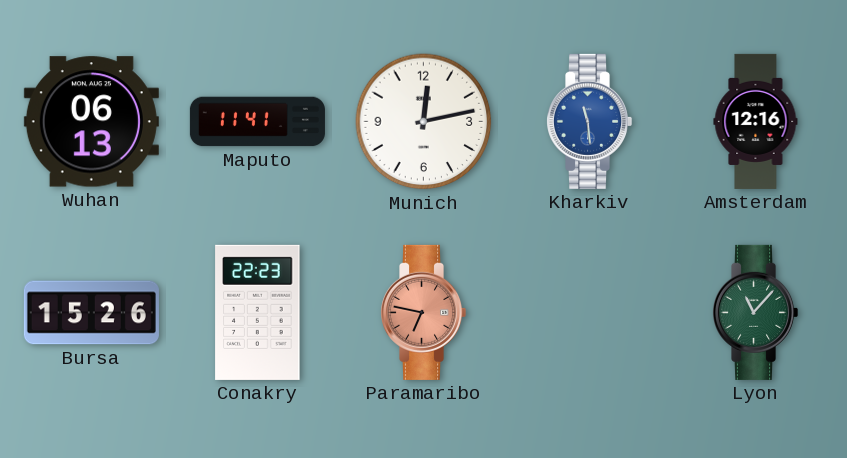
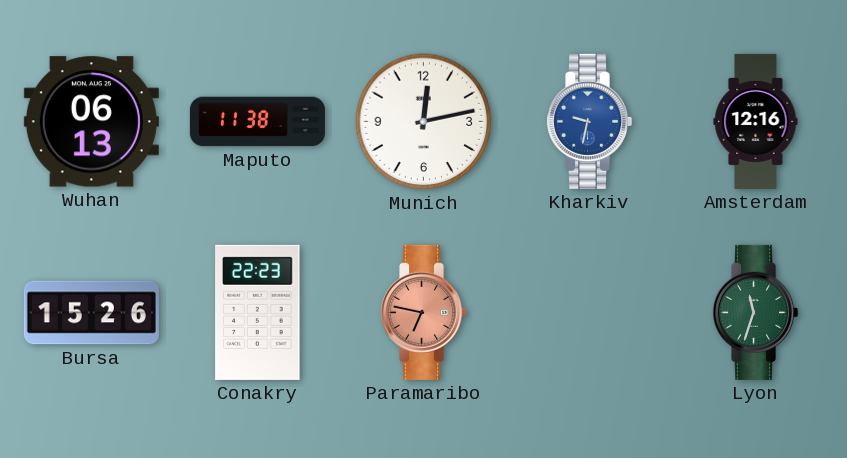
Maputo: 11:41 -> 11:38 (257, 122)
Kharkiv: 11:29 -> 9:32 (590, 121)
Lyon: 11:07 -> 11:33 (756, 312)
